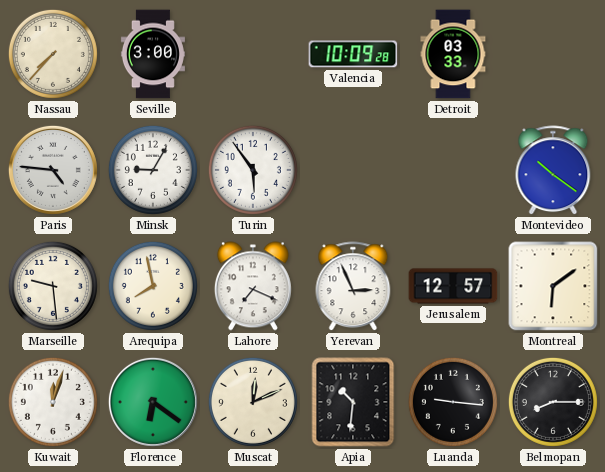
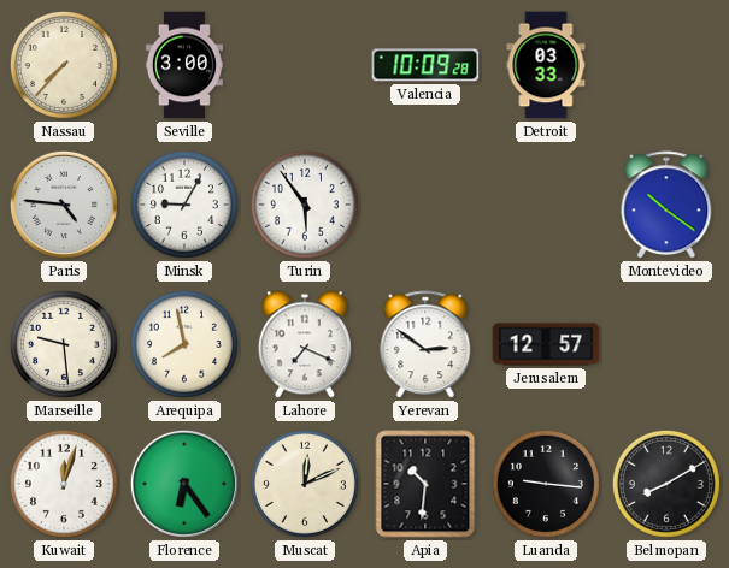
Yerevan: 2:56 -> 2:51 (425, 345)
Montreal: 6:09 -> none (553, 286)
Florence: 6:21 -> 6:24 (184, 484)
Belmopan: 8:15 -> 8:10 (666, 484)
